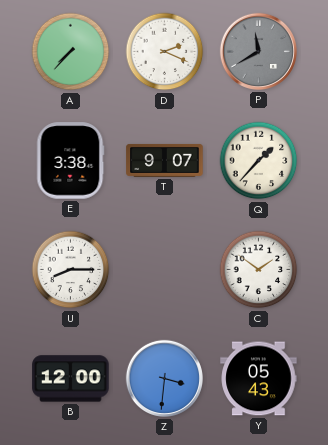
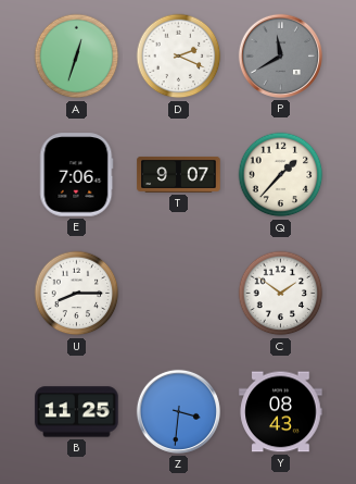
A: 7:37 -> 12:33 (77, 57)
E: 3:38 -> 7:06 (77, 175)
B: 12:00 -> 11:25 (77, 412)
Y: 05:43 -> 08:43 (281, 412)
